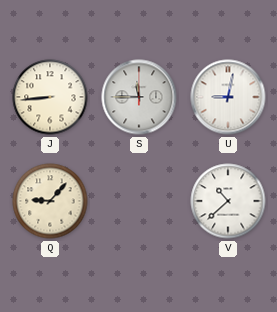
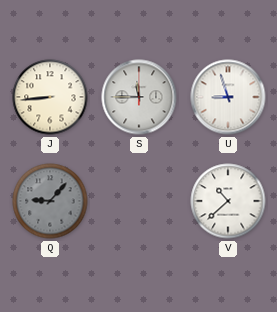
U: 9:02 -> 8:57 (228, 97)
Q dial: cream -> grey (50, 201)
